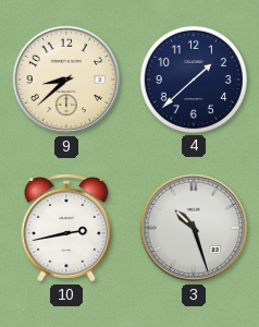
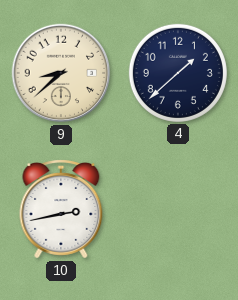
3: 10:27 -> none (194, 228)
